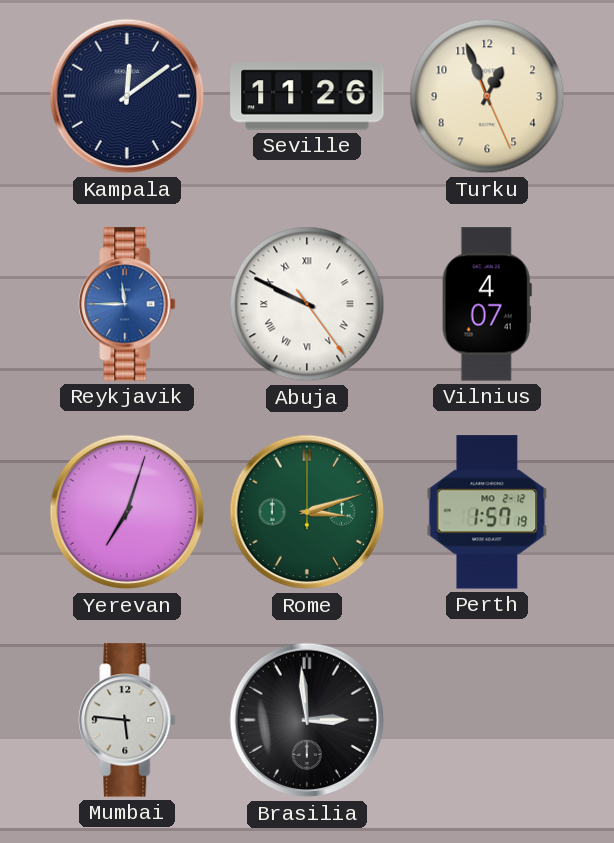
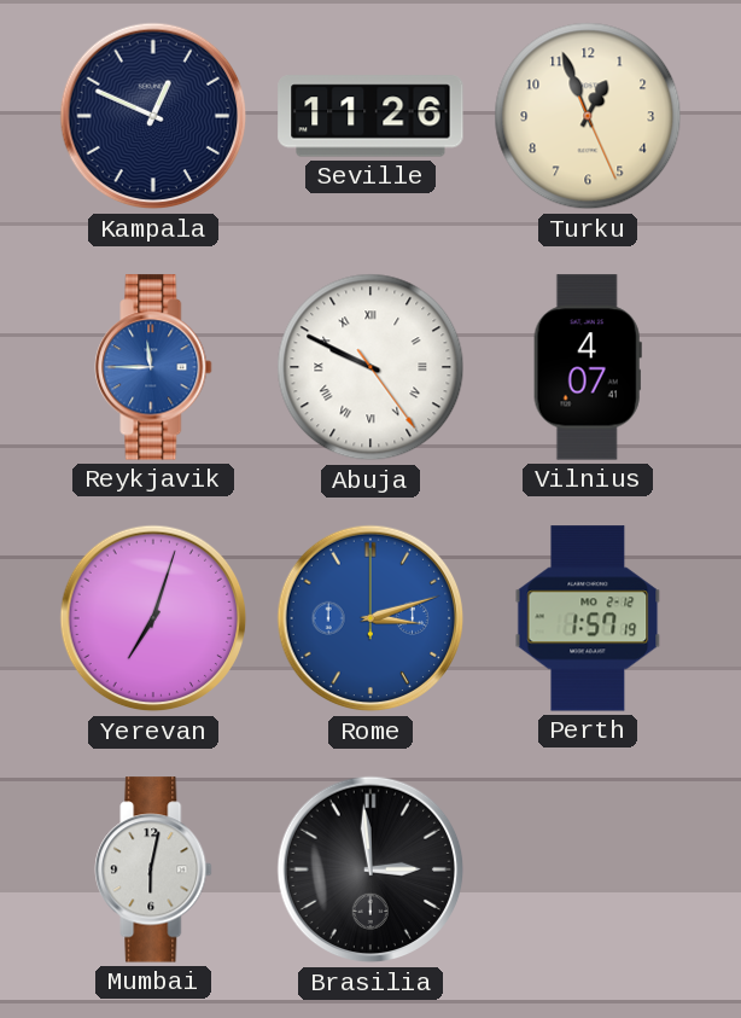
Kampala: 12:09 -> 12:49 (153, 116)
Rome dial: green -> blue (370, 618)
Mumbai: 5:46 -> 6:02 (153, 869)
